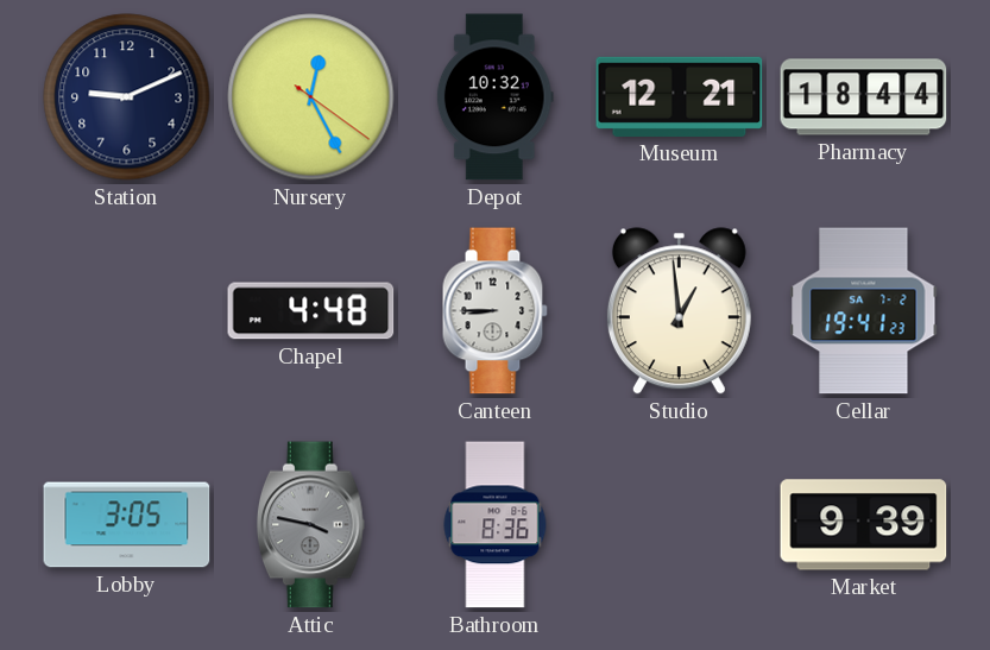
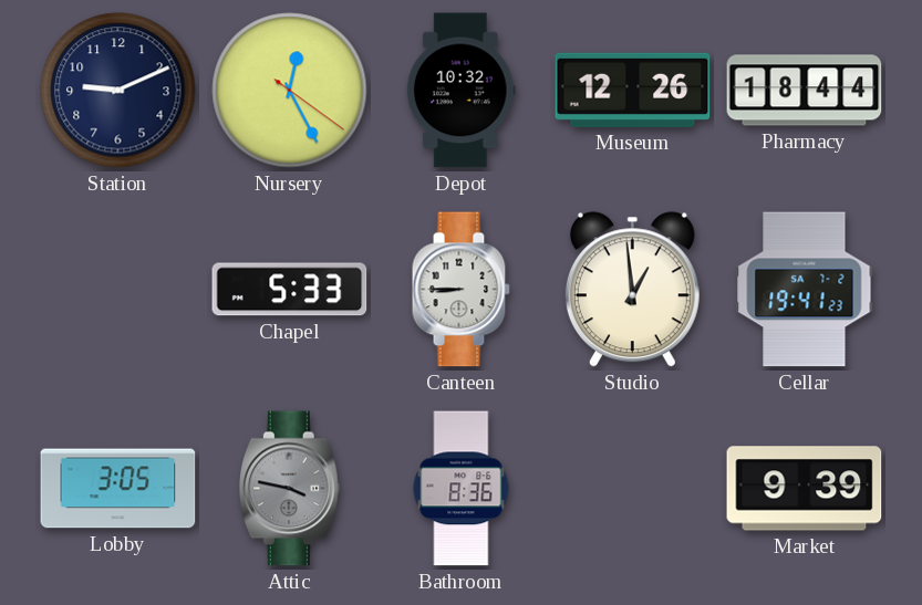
Museum: 12:21 -> 12:26 (633, 90)
Chapel: 4:48 -> 5:33 (290, 290)
